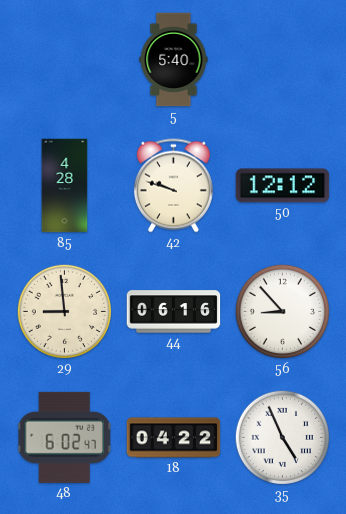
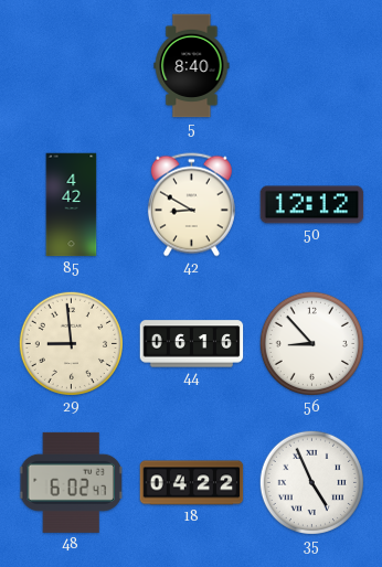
5: 5:40 -> 8:40 (192, 66)
85: 4:28 -> 4:42 (72, 205)
42: 9:48 -> 8:50 (191, 205)
